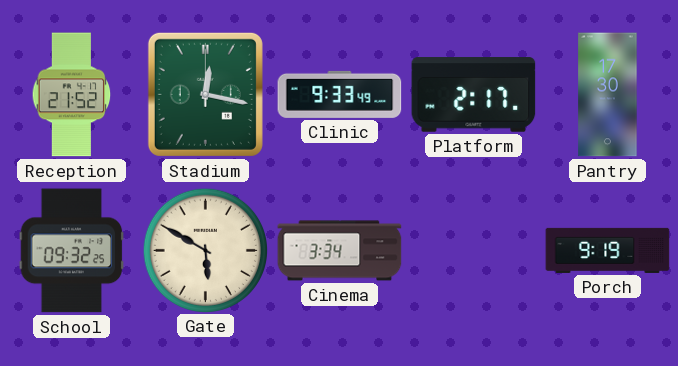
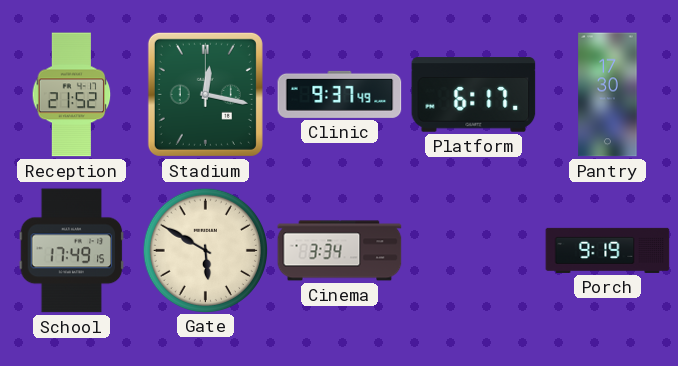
Clinic: 9:33 -> 9:37 (340, 94)
Platform: 2:17 -> 6:17 (474, 95)
School: 09:32 -> 17:49 (72, 251)
